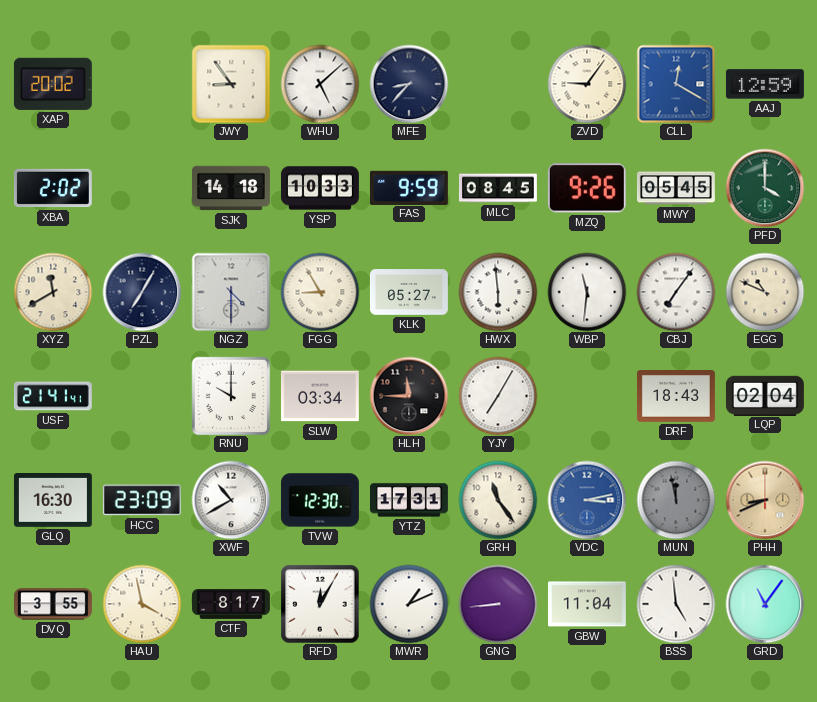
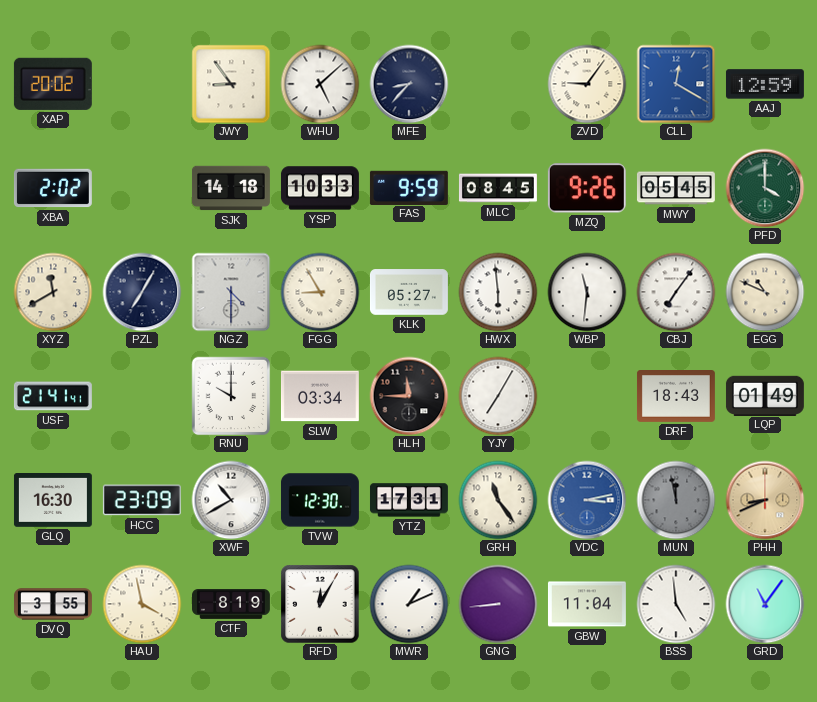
LQP: 02:04 -> 01:49 (765, 395)
CTF: 8:17 -> 8:19 (232, 605)
